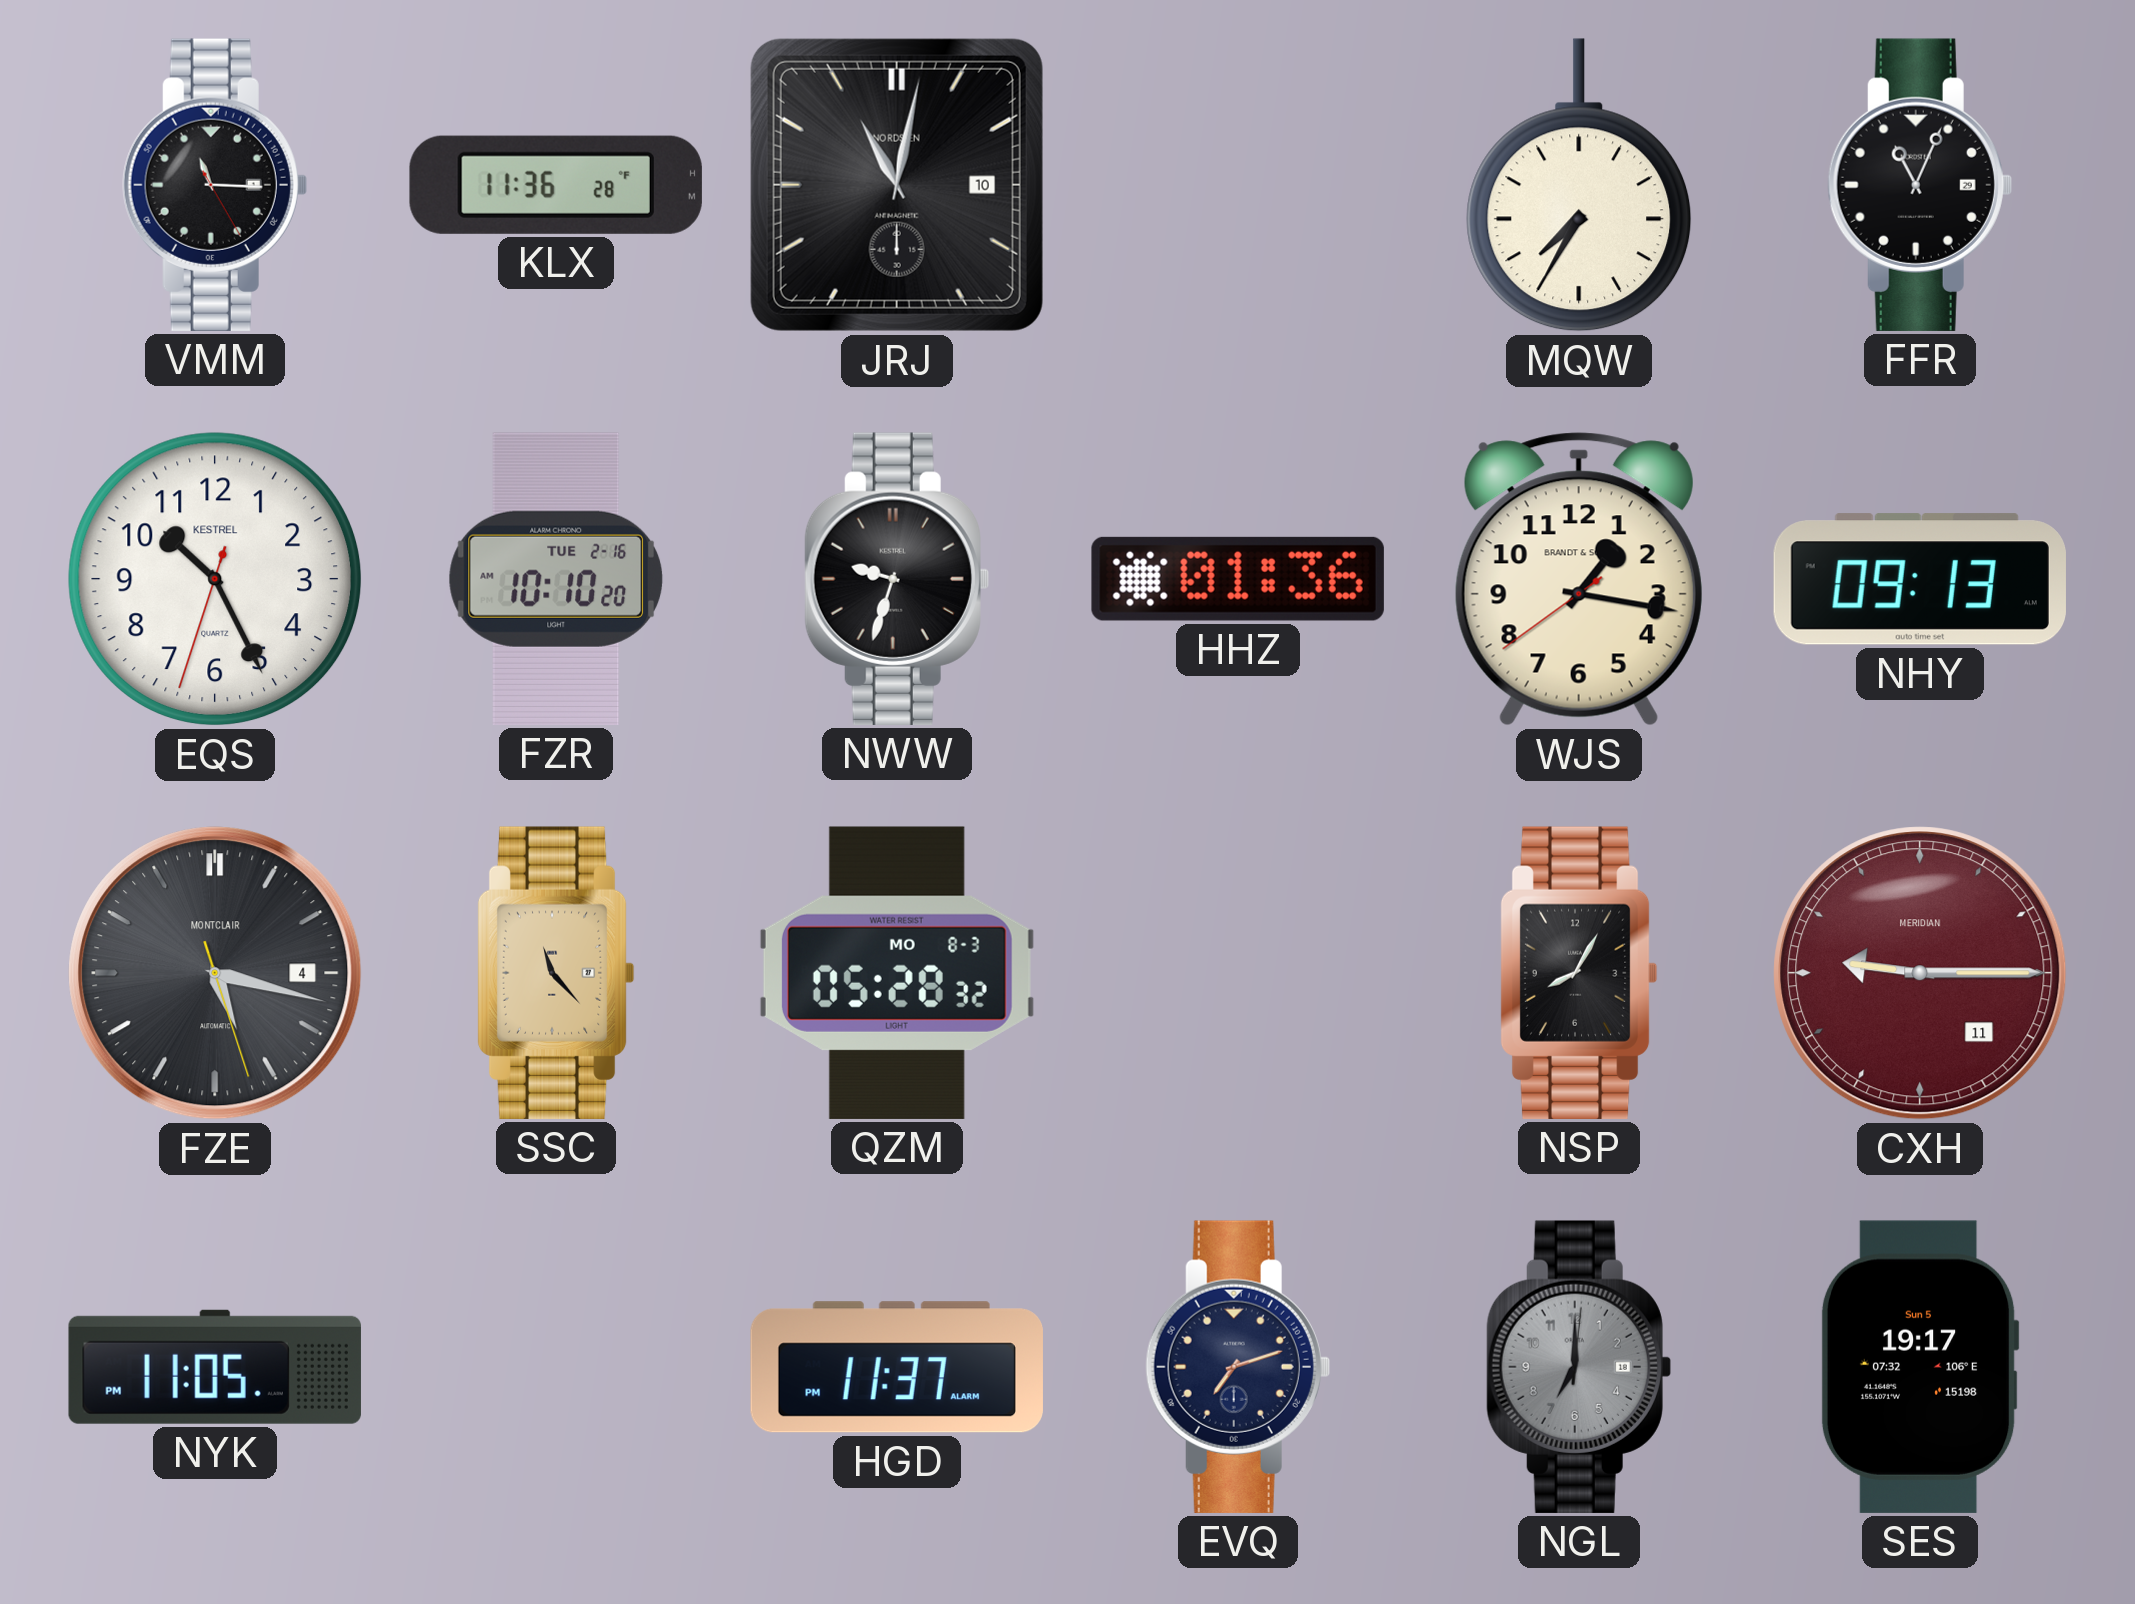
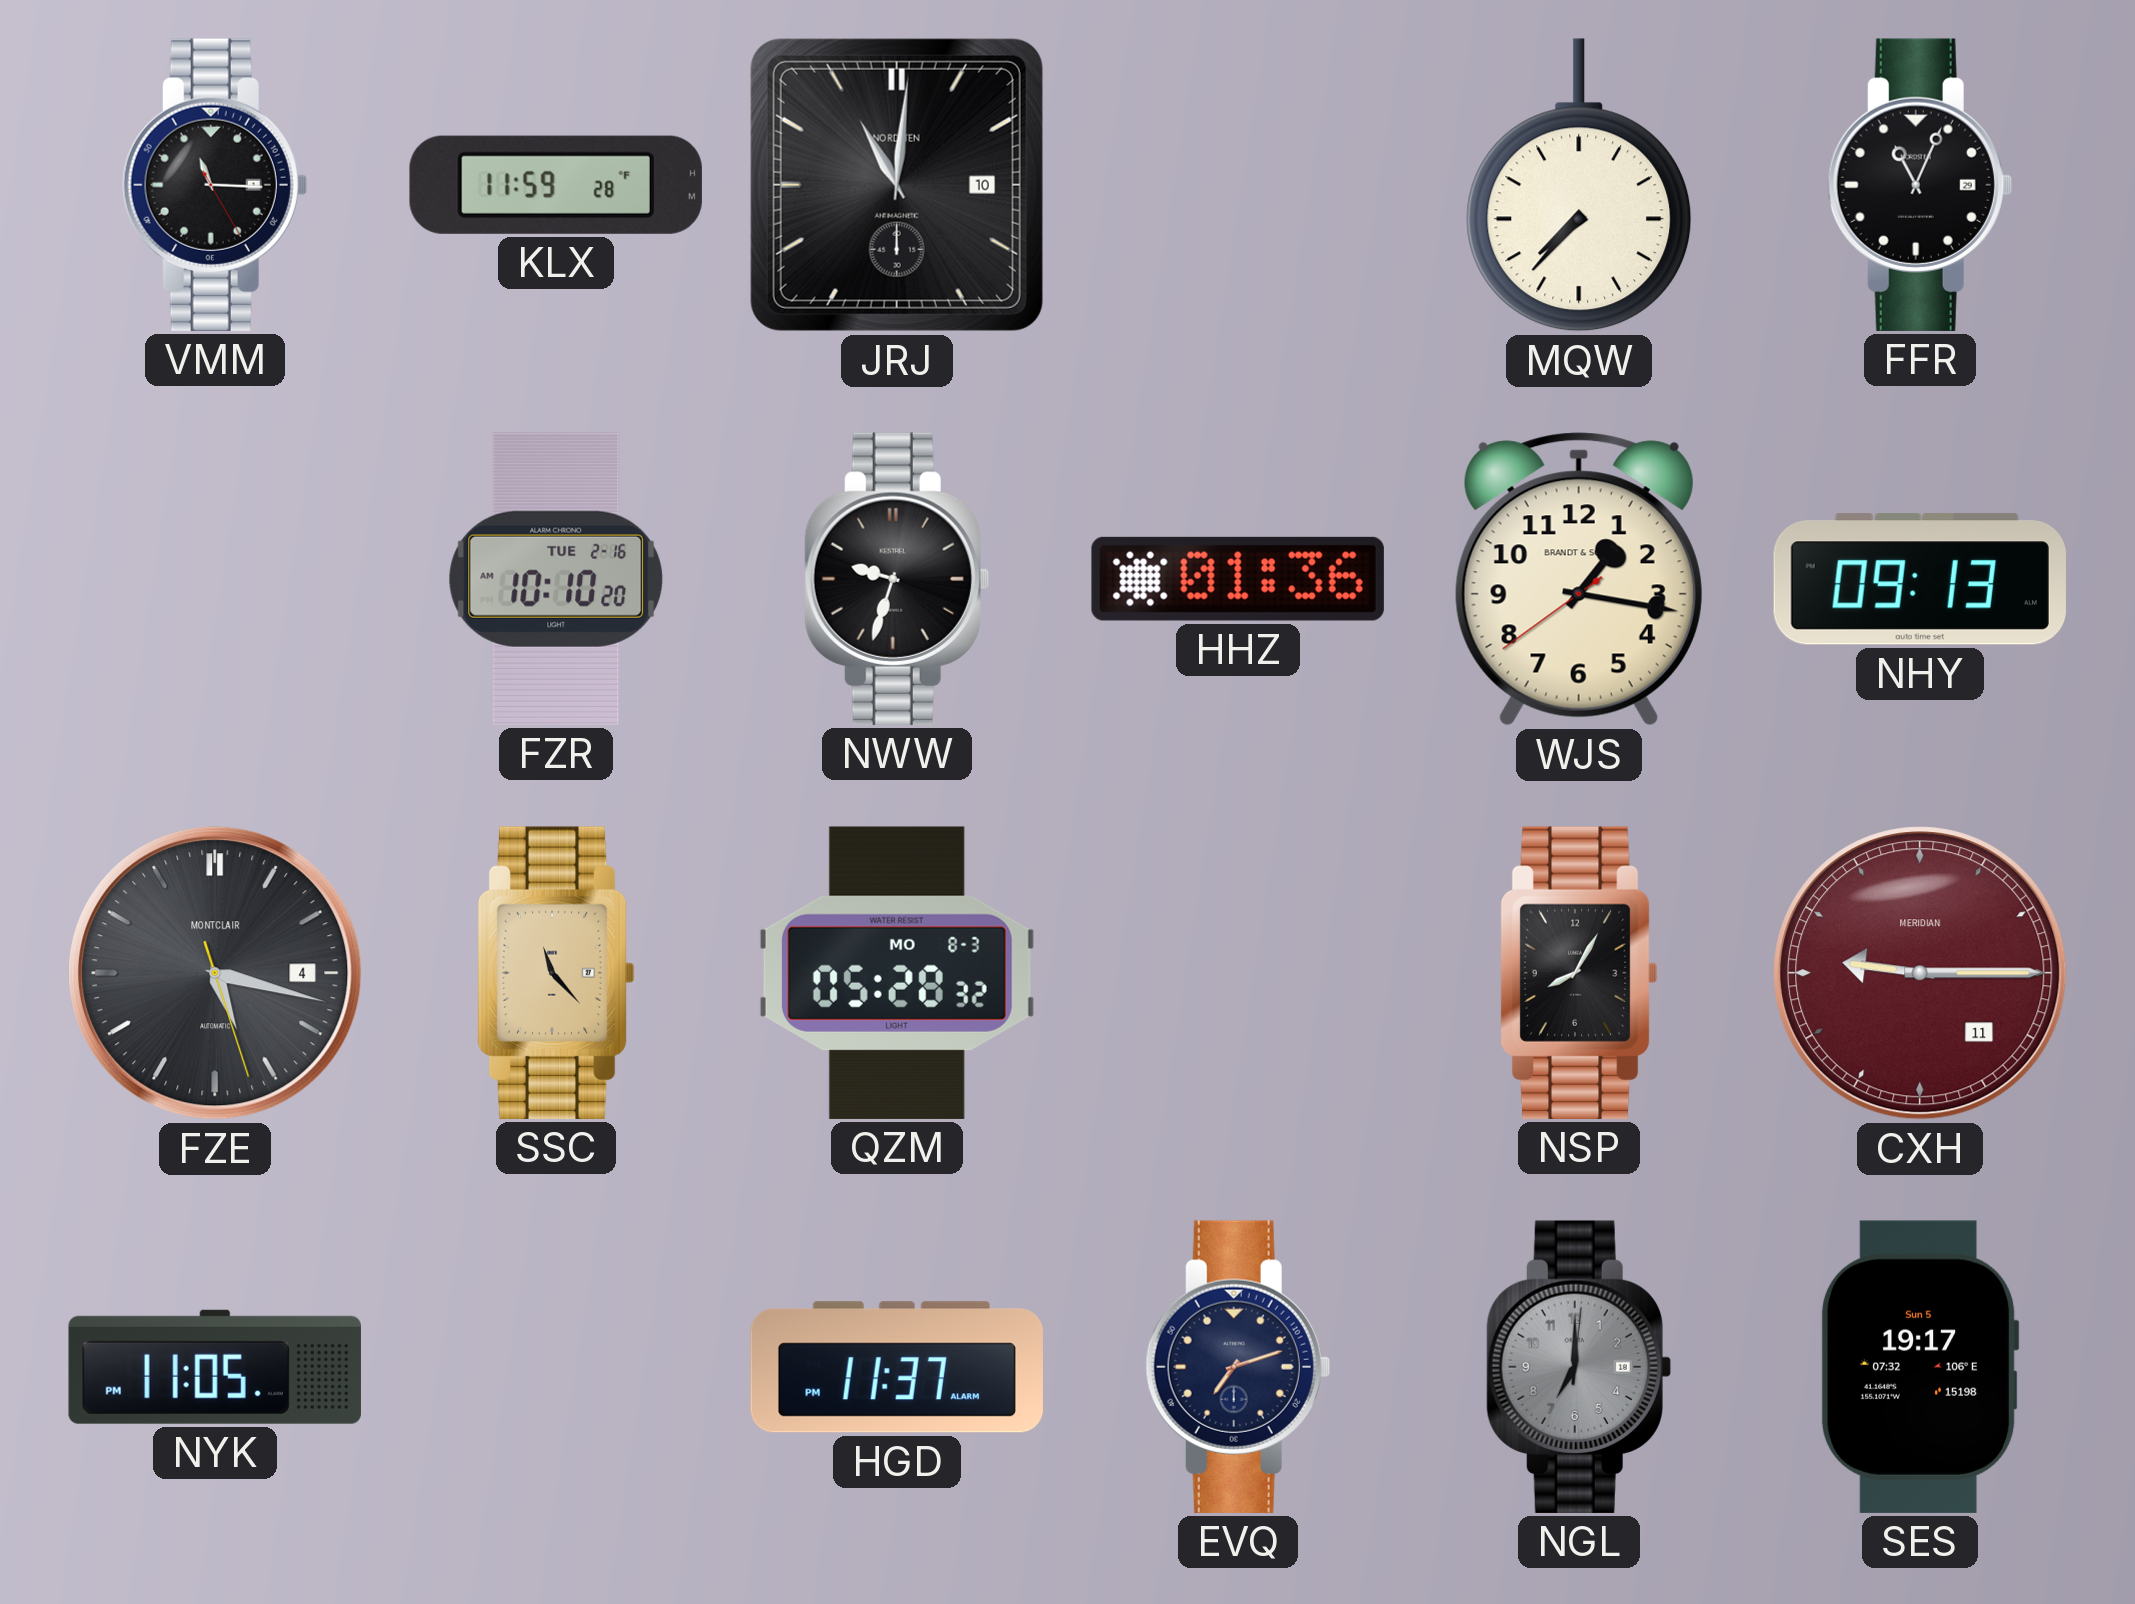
KLX: 11:36 -> 11:59 (556, 185)
JRJ: 11:02 -> 11:01 (897, 185)
MQW: 7:35 -> 7:37 (1579, 185)
EQS: 10:25 -> none (215, 579)
